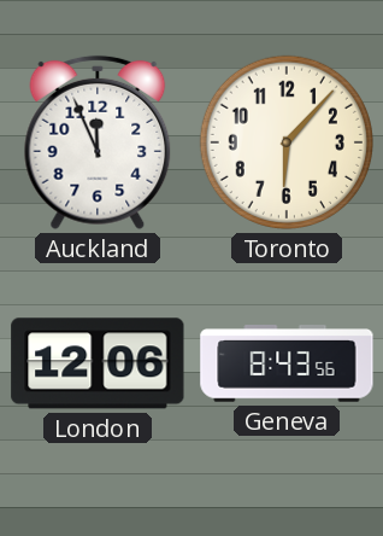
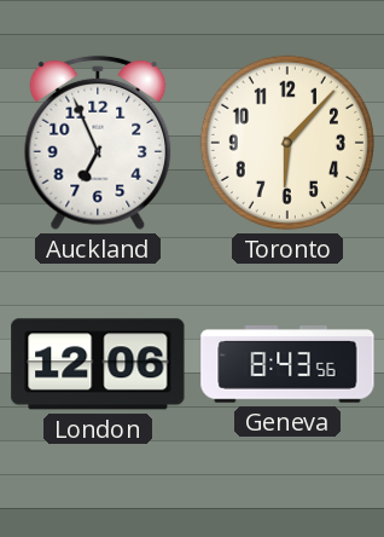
Auckland: 11:56 -> 6:56 (98, 143)
